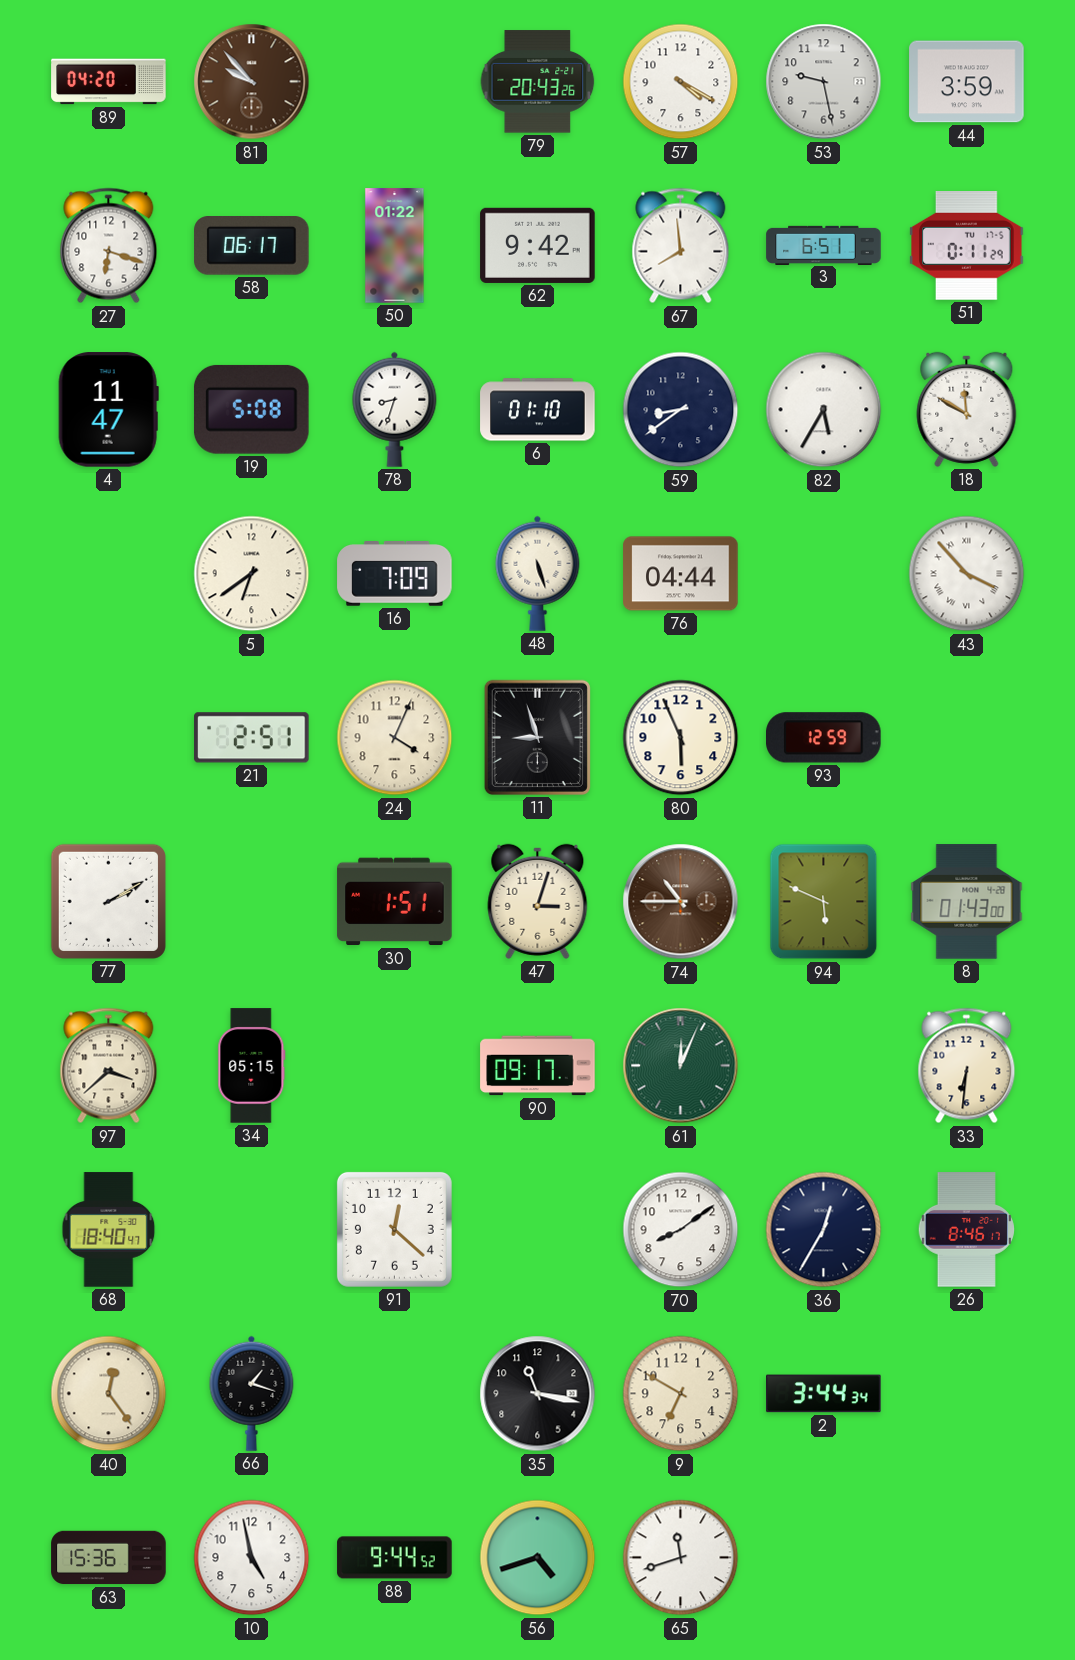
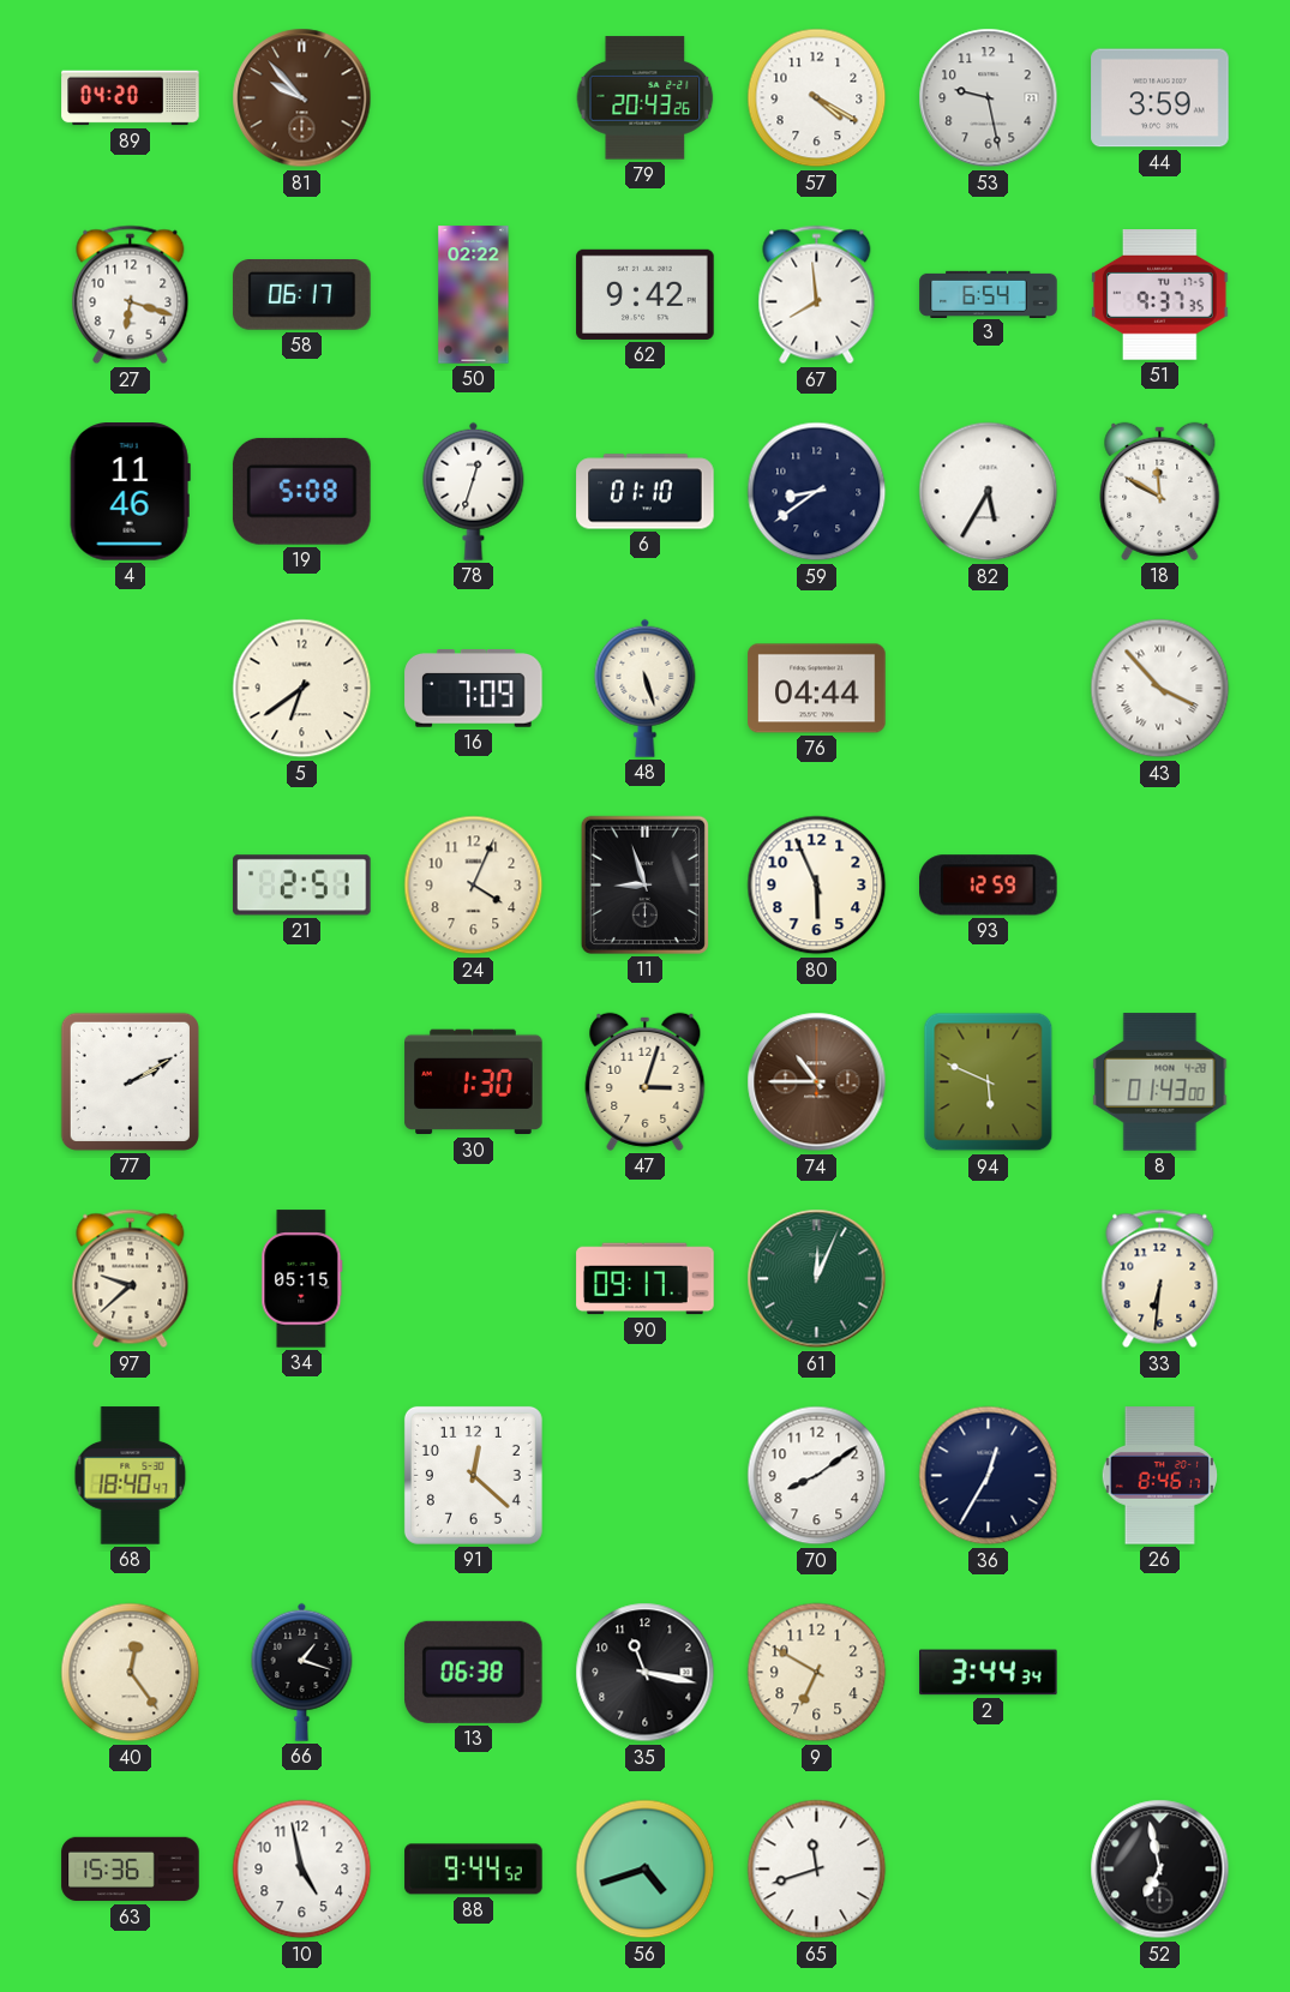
50: 01:22 -> 02:22 (474, 295)
3: 6:51 -> 6:54 (989, 294)
51: 0:11 -> 9:37 (1160, 295)
4: 11:47 -> 11:46 (130, 492)
78: 8:33 -> 12:33 (474, 491)
30: 1:51 -> 1:30 (474, 1082)
97: 3:38 -> 9:38 (131, 1279)
13: none -> 06:38 (474, 1672)
52: none -> 6:58 (1160, 1870)
